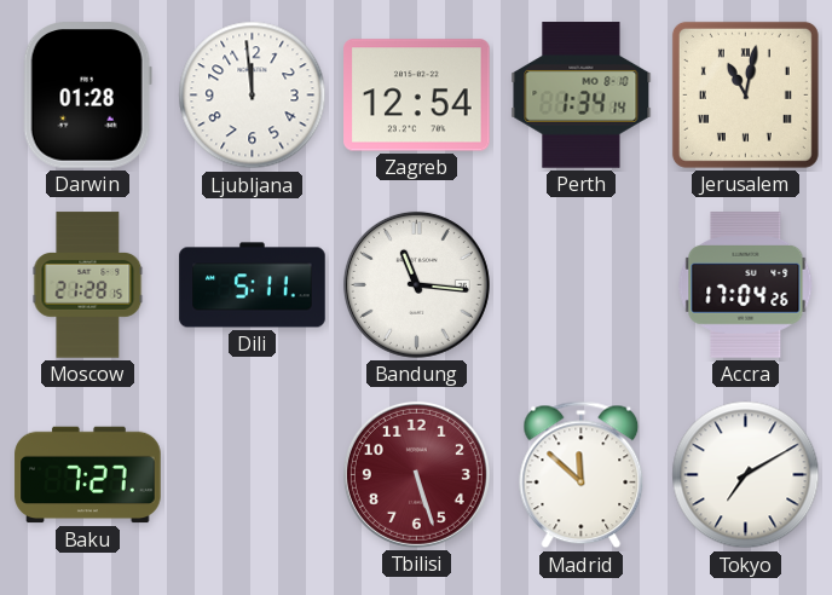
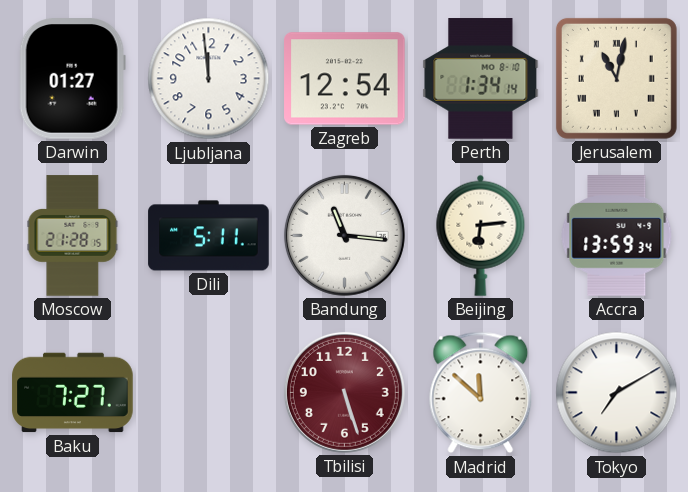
Darwin: 01:28 -> 01:27 (72, 79)
Beijing: none -> 6:14 (481, 235)
Accra: 17:04 -> 13:59 (617, 236)
